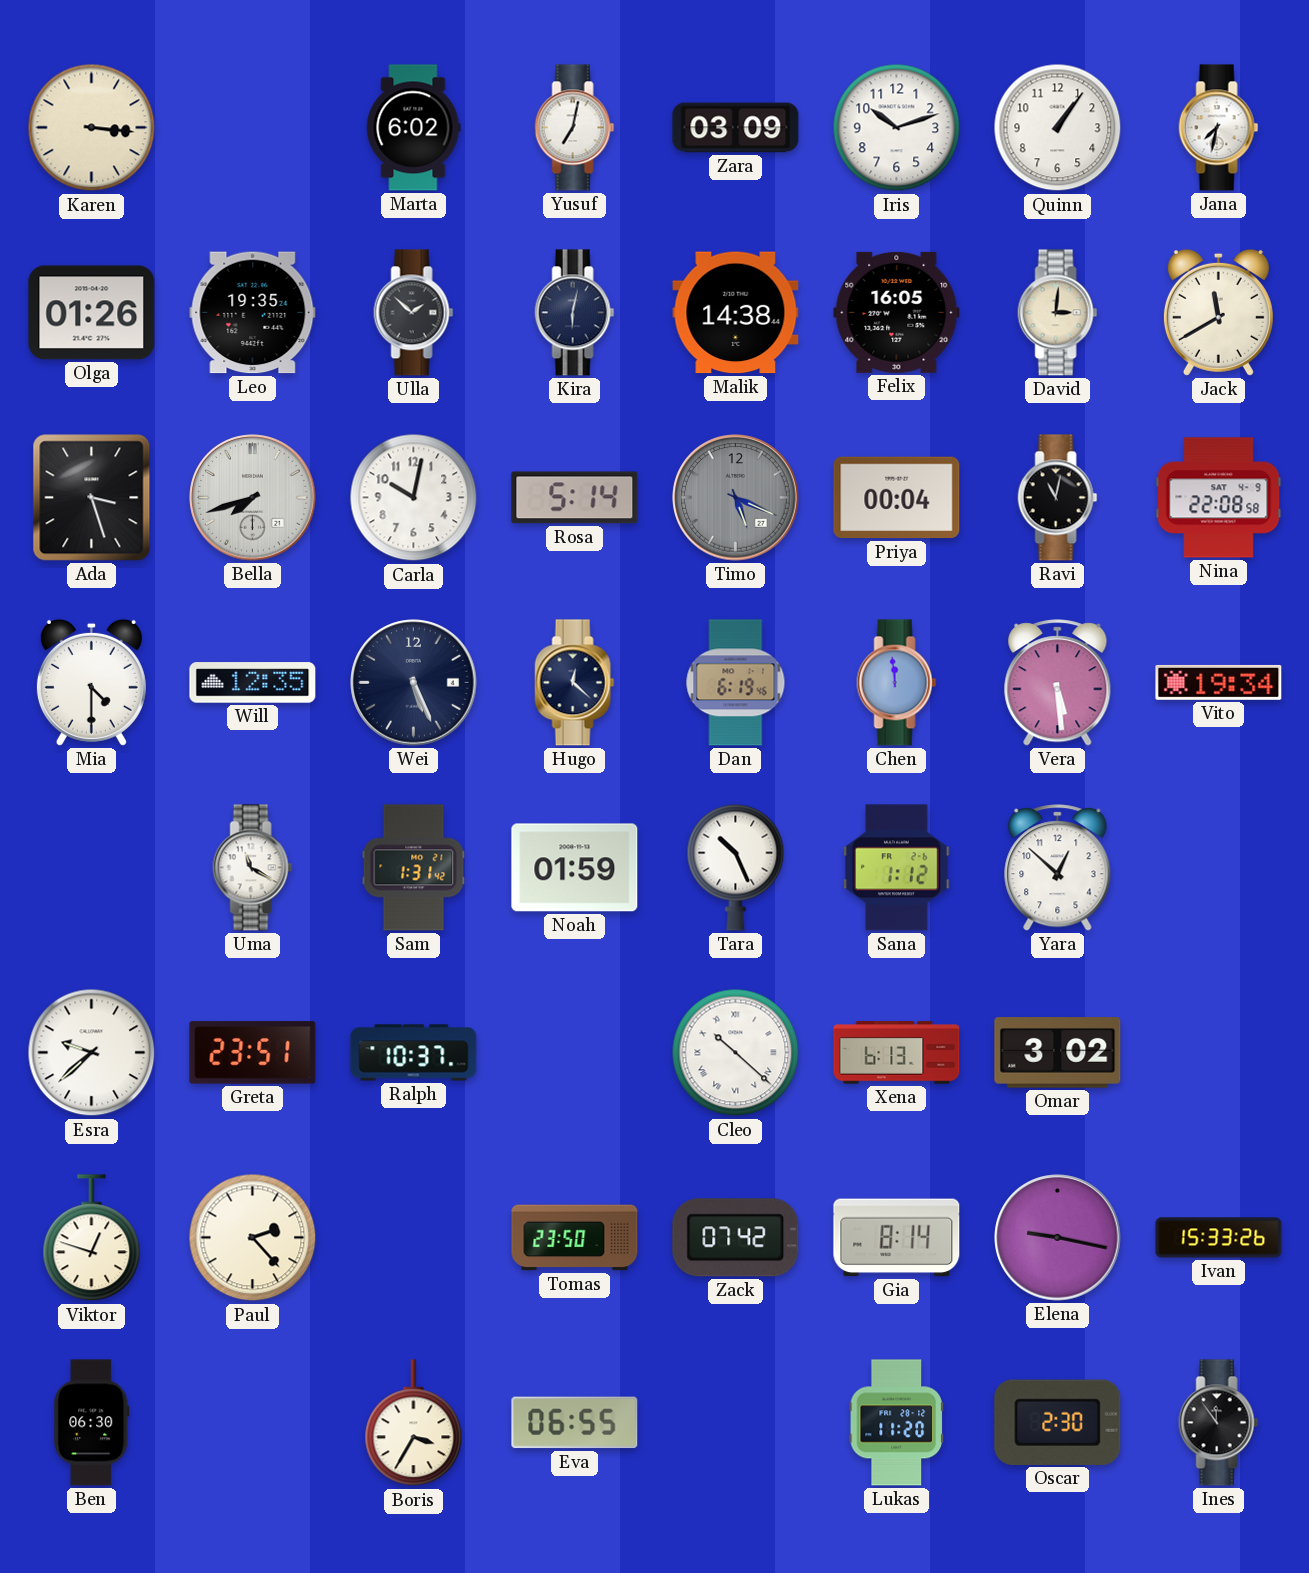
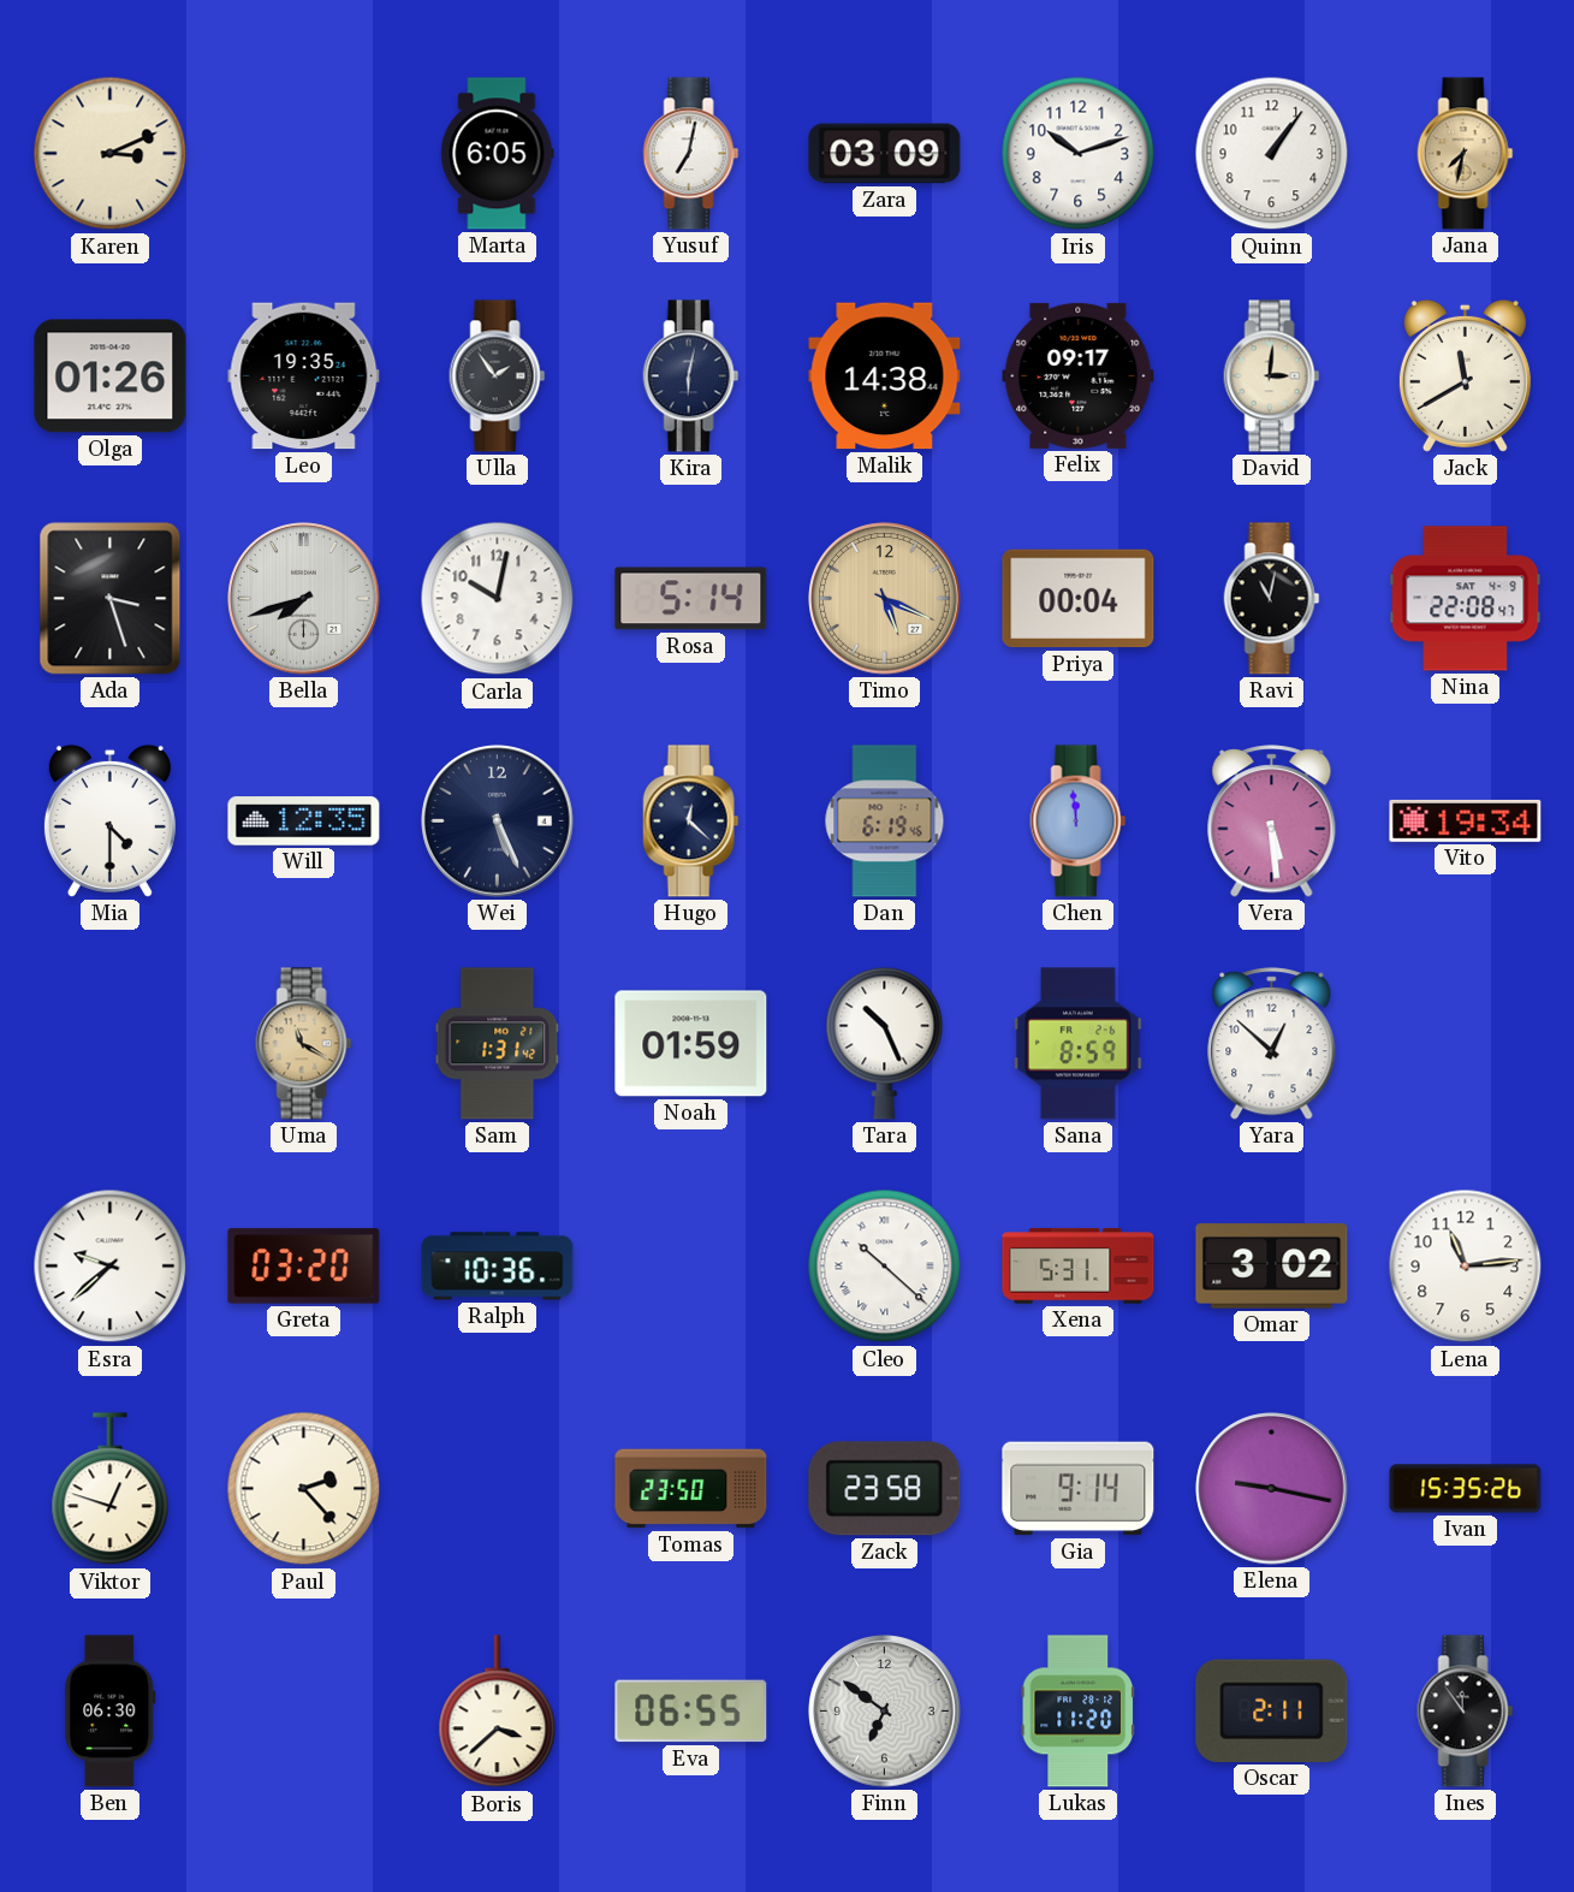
Karen: 3:16 -> 3:11 (111, 154)
Marta: 6:02 -> 6:05 (498, 154)
Jana dial: white -> champagne (1466, 154)
Ulla: 1:52 -> 1:54 (498, 376)
Felix: 16:05 -> 09:17 (1079, 375)
Timo dial: grey -> champagne (885, 599)
Nina: 22:08:58 -> 22:08:47 (1466, 599)
Uma dial: white -> champagne (304, 1044)
Sana: 1:12 -> 8:59 (1079, 1044)
Greta: 23:51 -> 03:20 (304, 1267)
Ralph: 10:37 -> 10:36 (498, 1267)
Xena: 6:13 -> 5:31 (1079, 1267)
Lena: none -> 11:14 (1466, 1267)
Zack: 07:42 -> 23:58 (885, 1489)
Gia: 8:14 -> 9:14 (1079, 1489)
Ivan: 15:33 -> 15:35 (1466, 1489)
Boris: 3:35 -> 3:38 (498, 1712)
Finn: none -> 6:51 (885, 1712)
Oscar: 2:30 -> 2:11 (1272, 1710)
